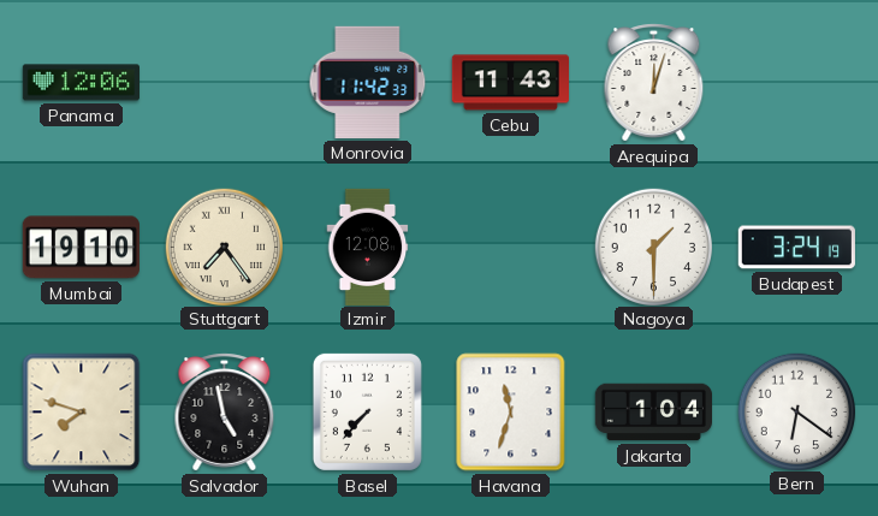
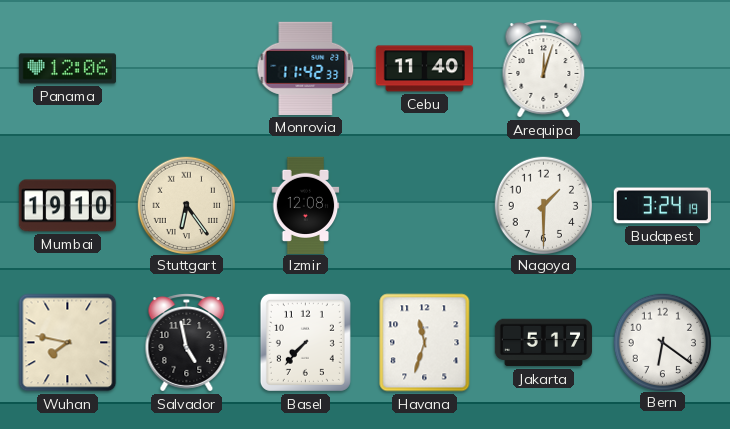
Cebu: 11:43 -> 11:40 (424, 69)
Stuttgart: 7:24 -> 6:24 (186, 205)
Wuhan: 7:48 -> 7:47 (68, 343)
Jakarta: 1:04 -> 5:17 (543, 343)
